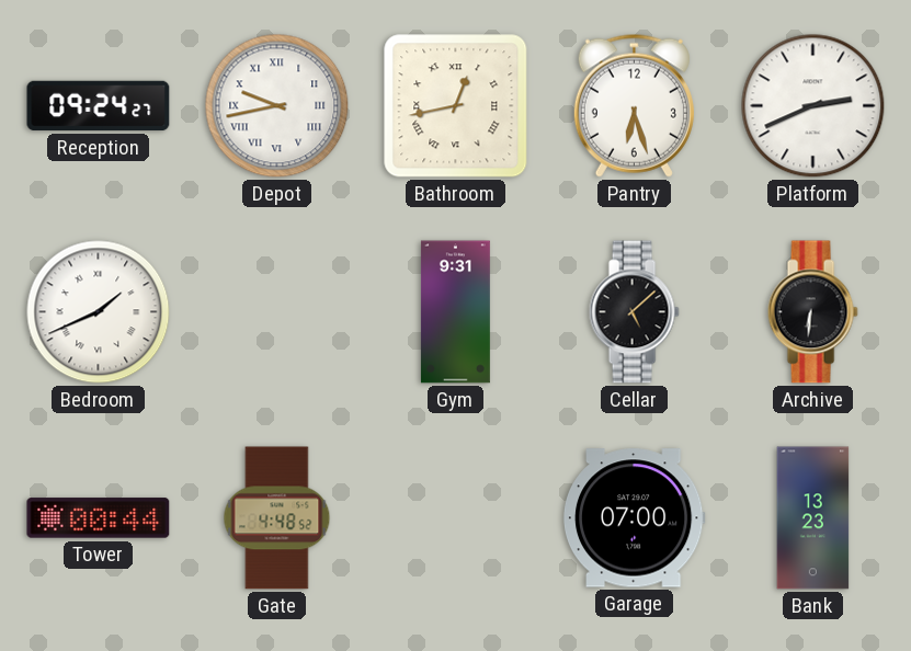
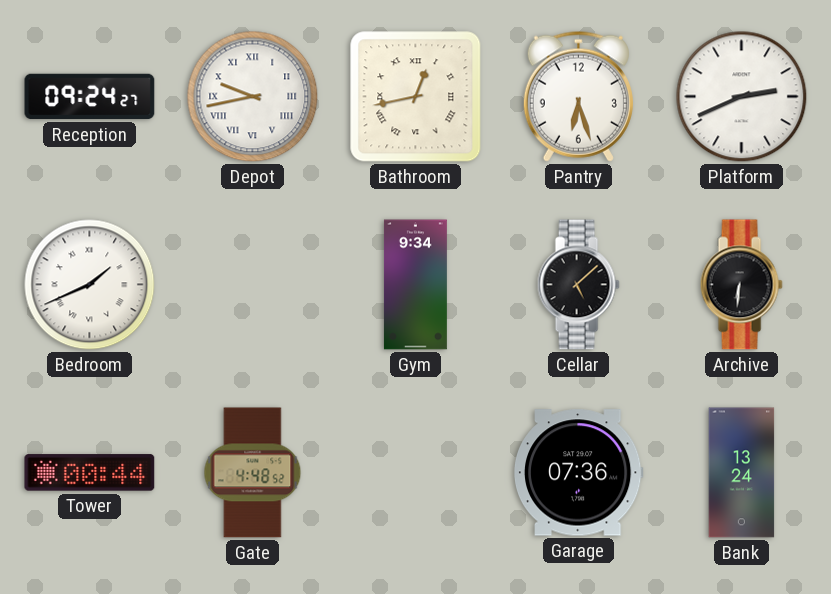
Gym: 9:31 -> 9:34 (415, 285)
Garage: 07:00 -> 07:36 (578, 473)
Bank: 13:23 -> 13:24 (742, 473)
